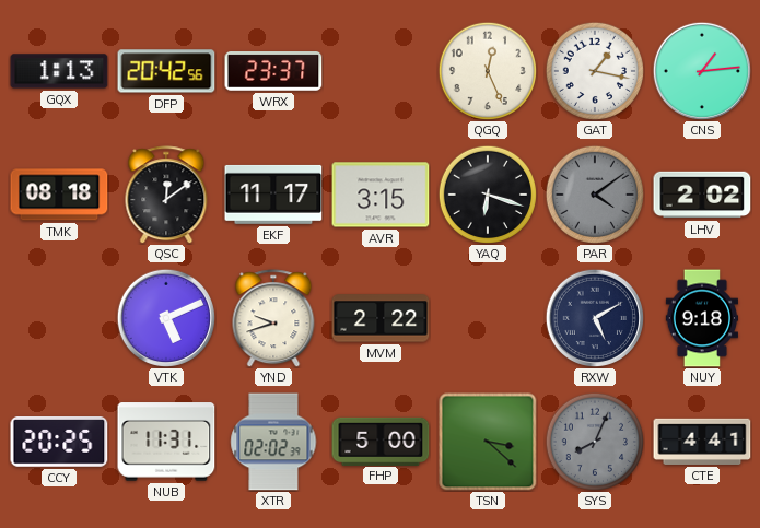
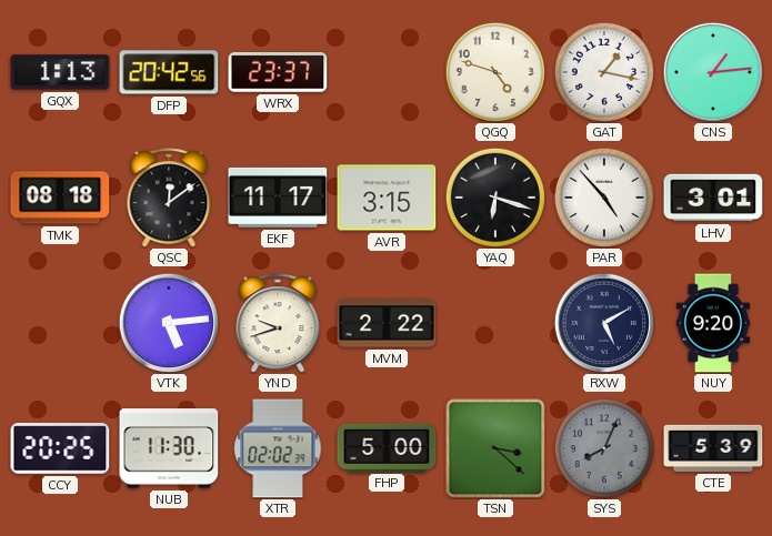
QGQ: 12:26 -> 4:48 (494, 71)
PAR: 4:09 -> 4:53 (603, 196)
PAR dial: grey -> white (603, 196)
LHV: 2:02 -> 3:01 (713, 198)
VTK: 5:11 -> 5:14 (168, 322)
NUY: 9:18 -> 9:20 (713, 323)
NUB: 11:31 -> 11:30 (169, 448)
CTE: 4:41 -> 5:39 (713, 448)
